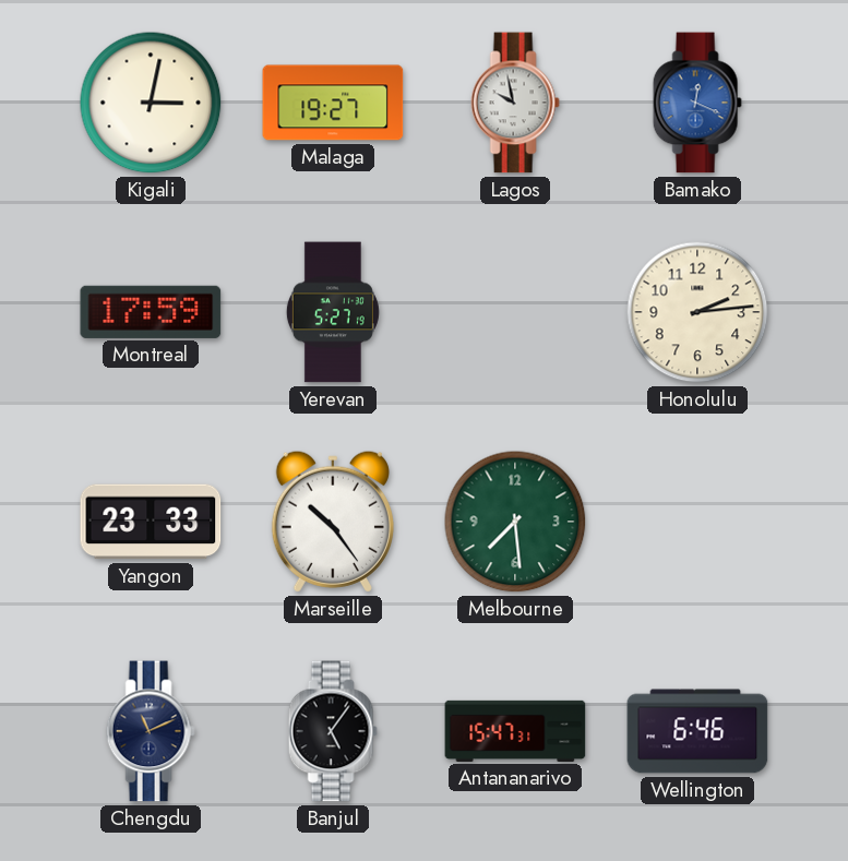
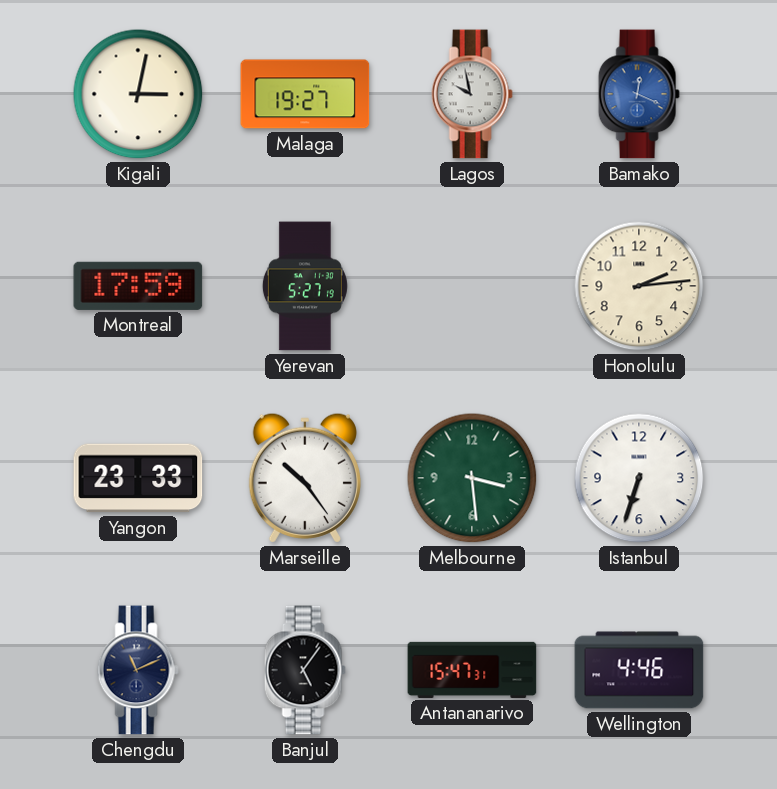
Melbourne: 7:29 -> 3:29 (472, 478)
Istanbul: none -> 6:33 (639, 478)
Wellington: 6:46 -> 4:46 (639, 670)
